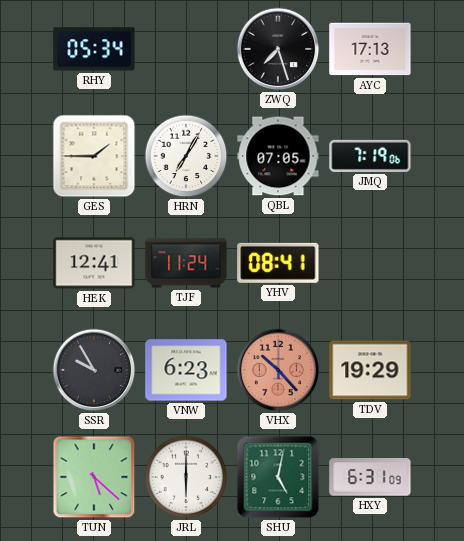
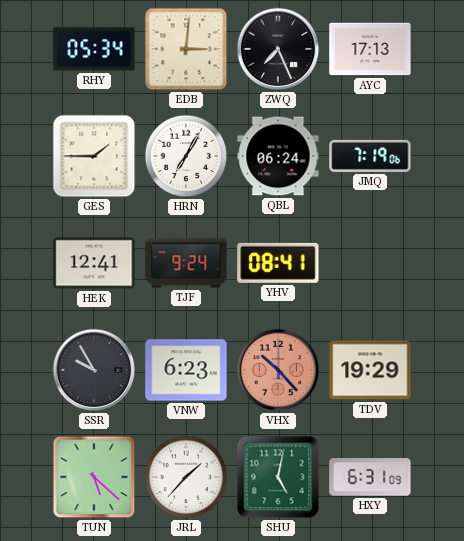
EDB: none -> 3:01 (186, 49)
ZWQ: 7:27 -> 7:26 (278, 49)
QBL: 07:05 -> 06:24 (278, 156)
TJF: 11:24 -> 9:24 (186, 263)
JRL: 6:00 -> 1:37 (186, 477)
